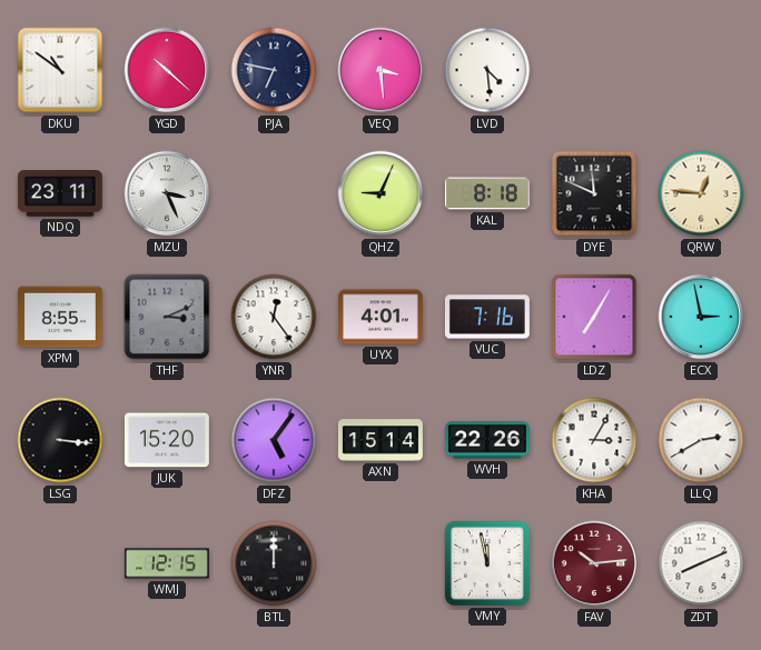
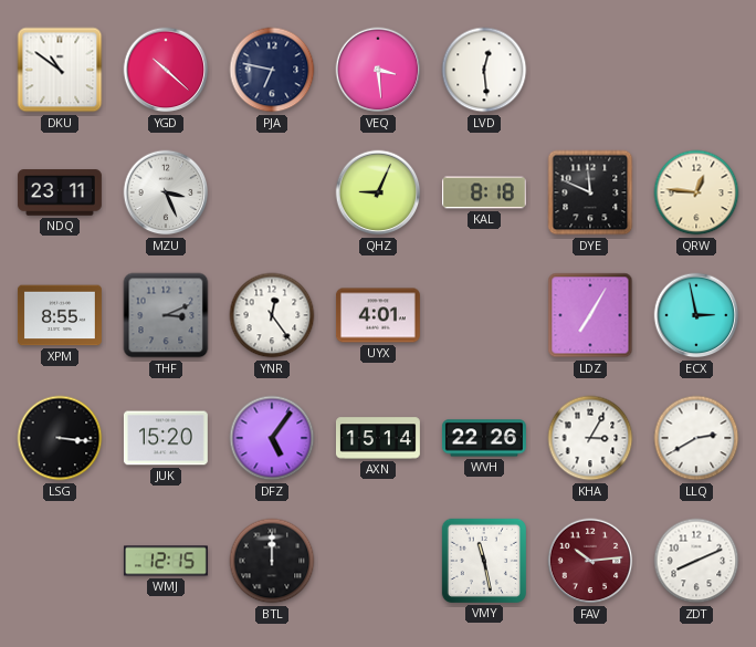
LVD: 4:29 -> 12:29 (484, 70)
VUC: 7:16 -> none (487, 317)
VMY: 11:58 -> 11:28 (484, 561)
